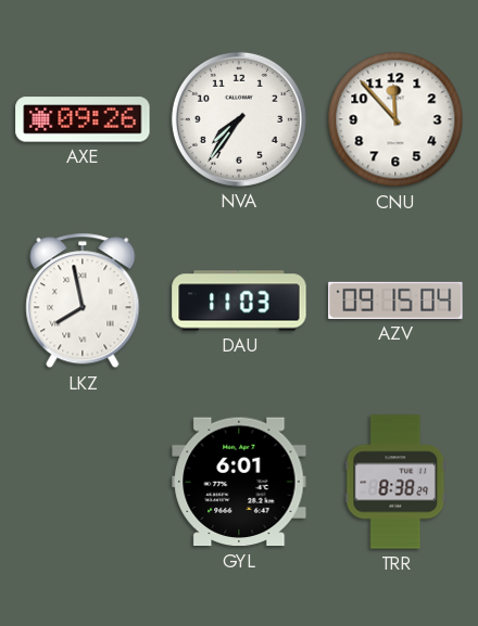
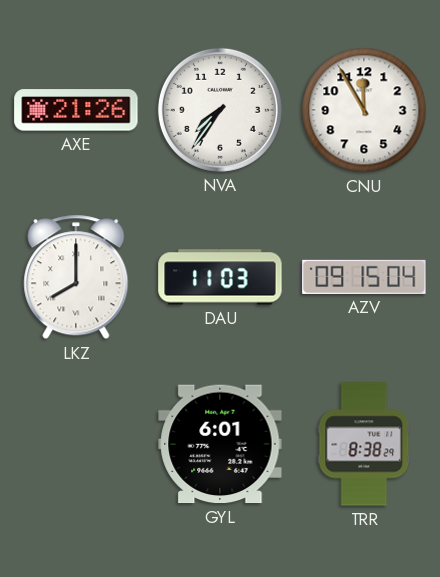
AXE: 09:26 -> 21:26 (76, 110)
CNU: 11:53 -> 11:55 (364, 110)
LKZ: 7:58 -> 8:00 (76, 277)
